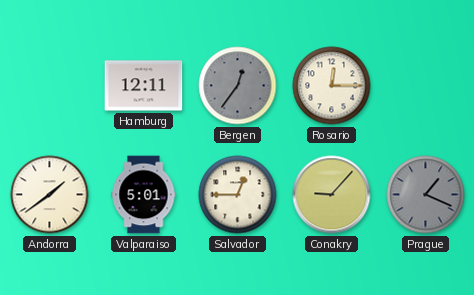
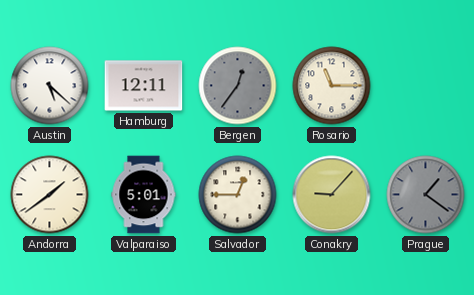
Austin: none -> 5:22 (50, 86)
Rosario: 12:15 -> 11:15 (332, 86)
Prague: 1:19 -> 1:21 (426, 195)
